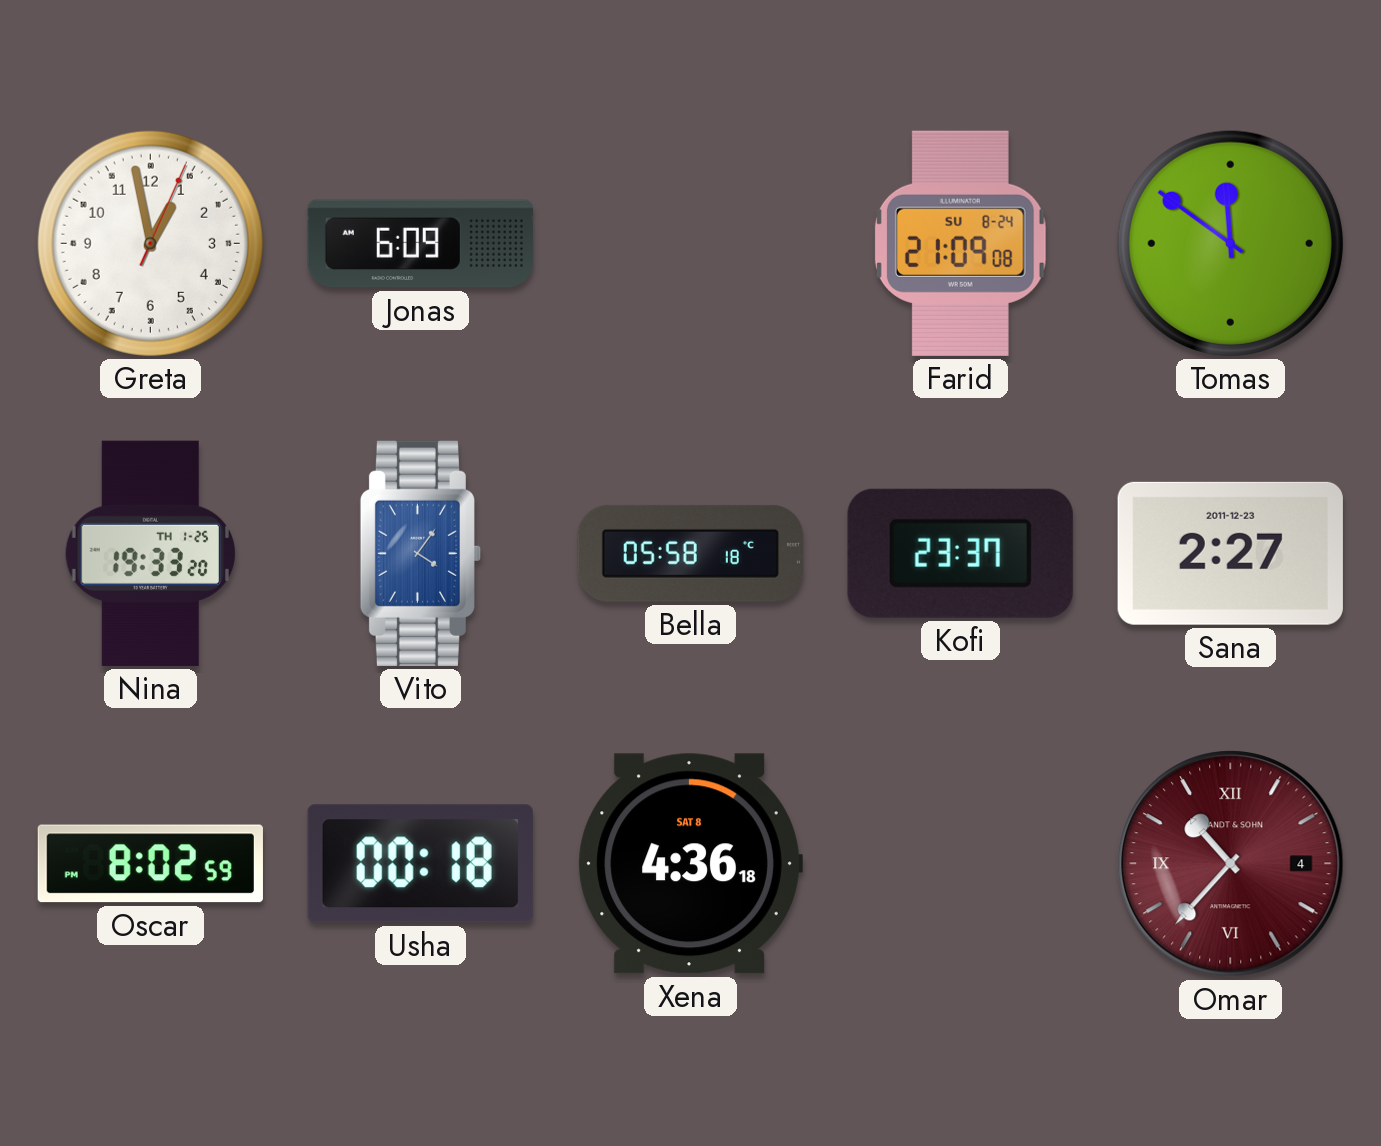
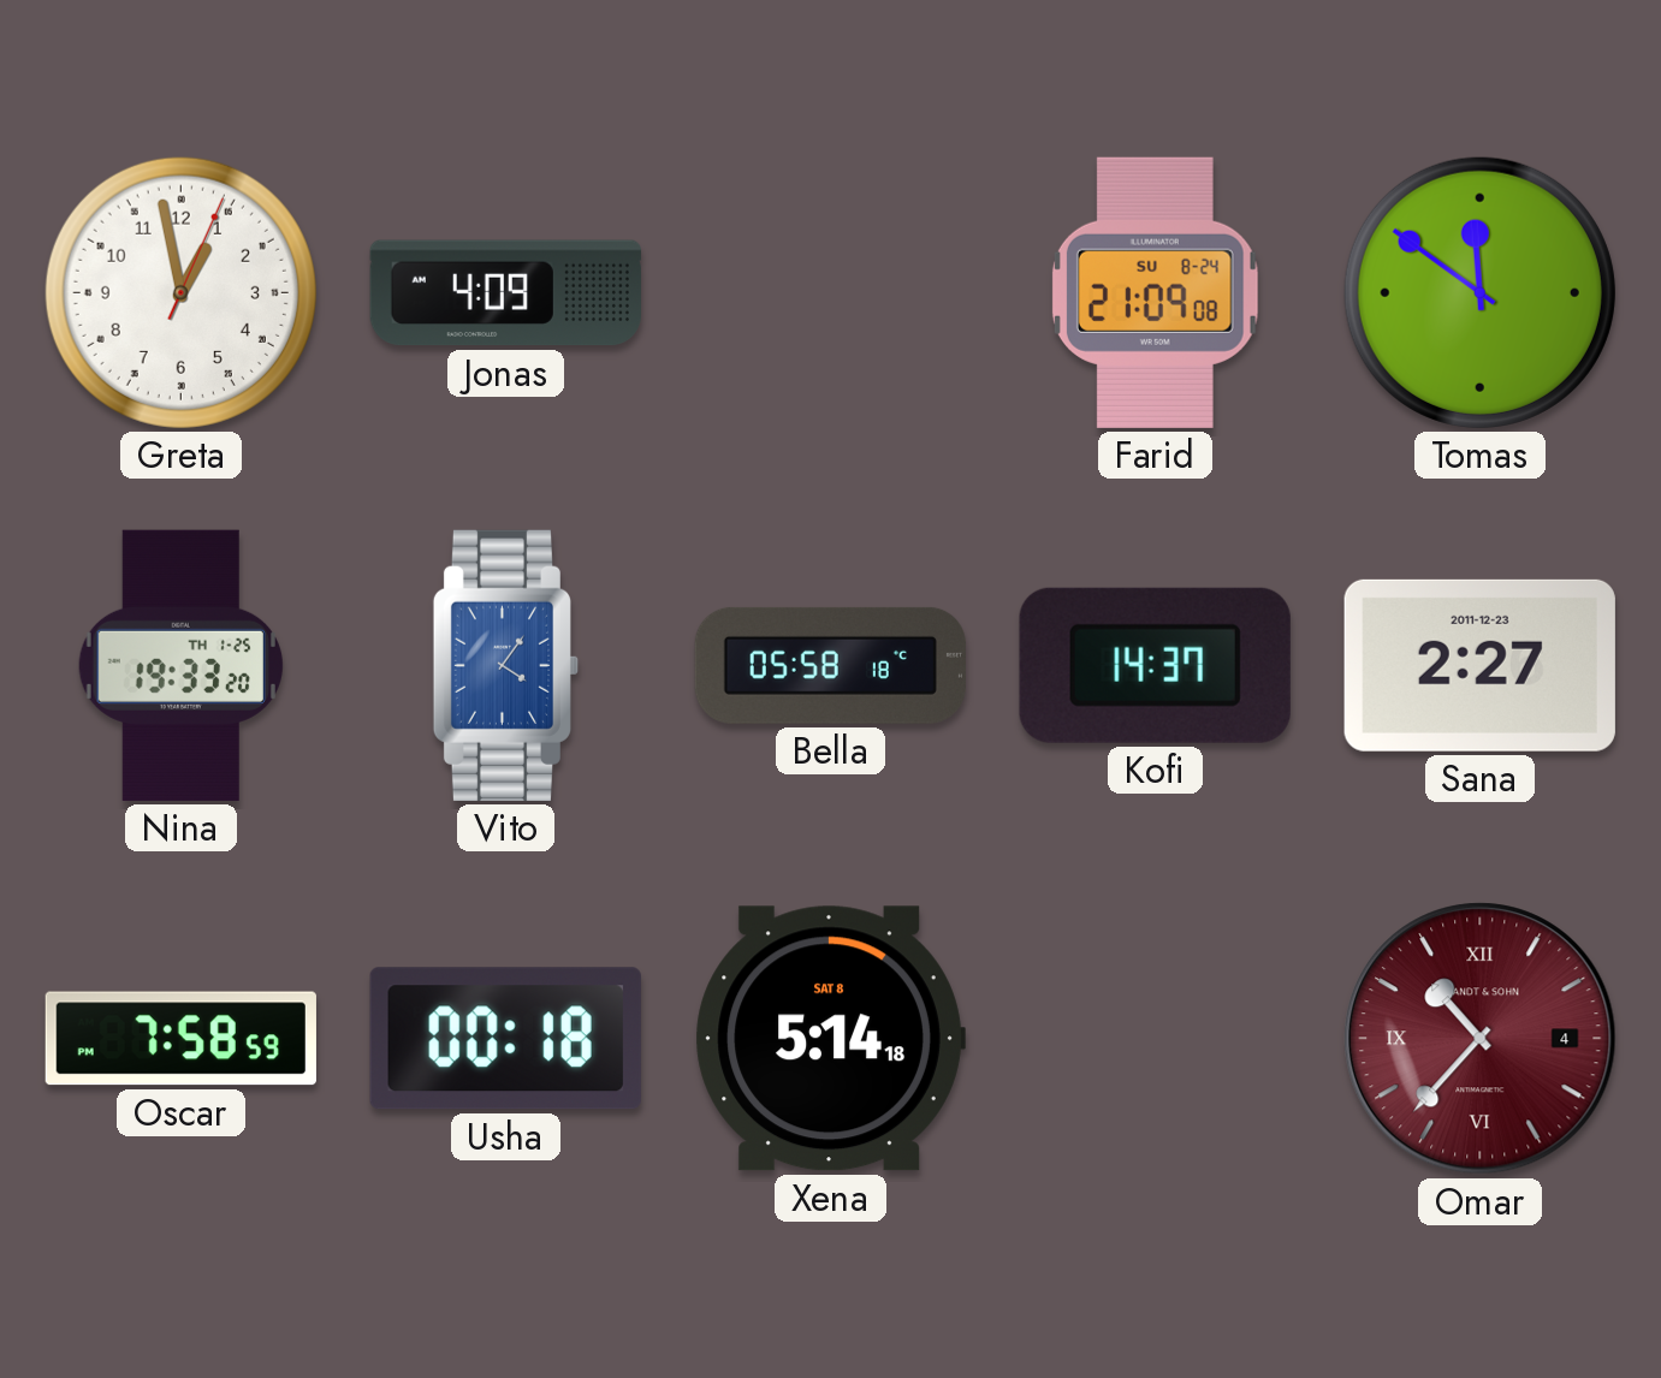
Jonas: 6:09 -> 4:09 (505, 293)
Kofi: 23:37 -> 14:37 (1155, 665)
Oscar: 8:02 -> 7:58 (180, 1039)
Xena: 4:36 -> 5:14 (830, 1039)
